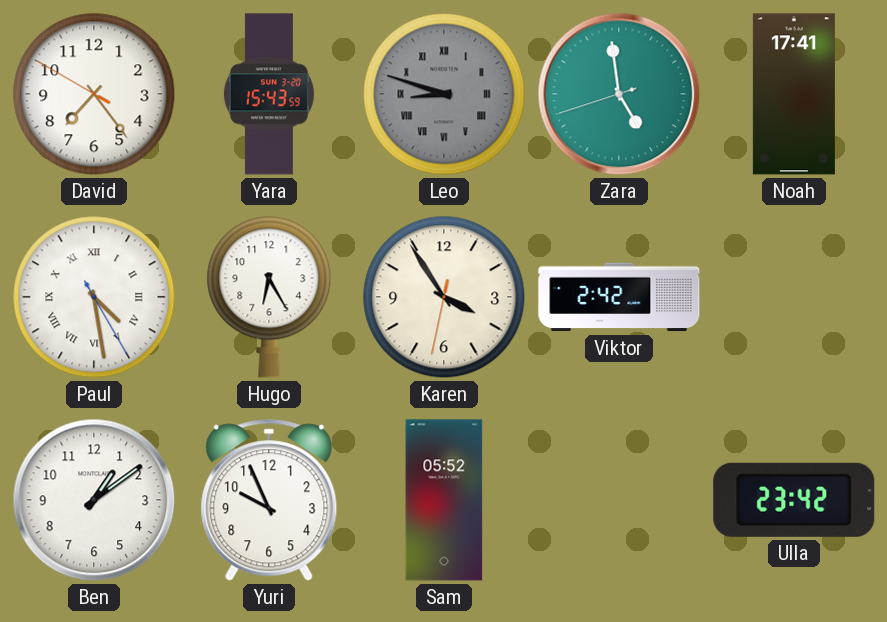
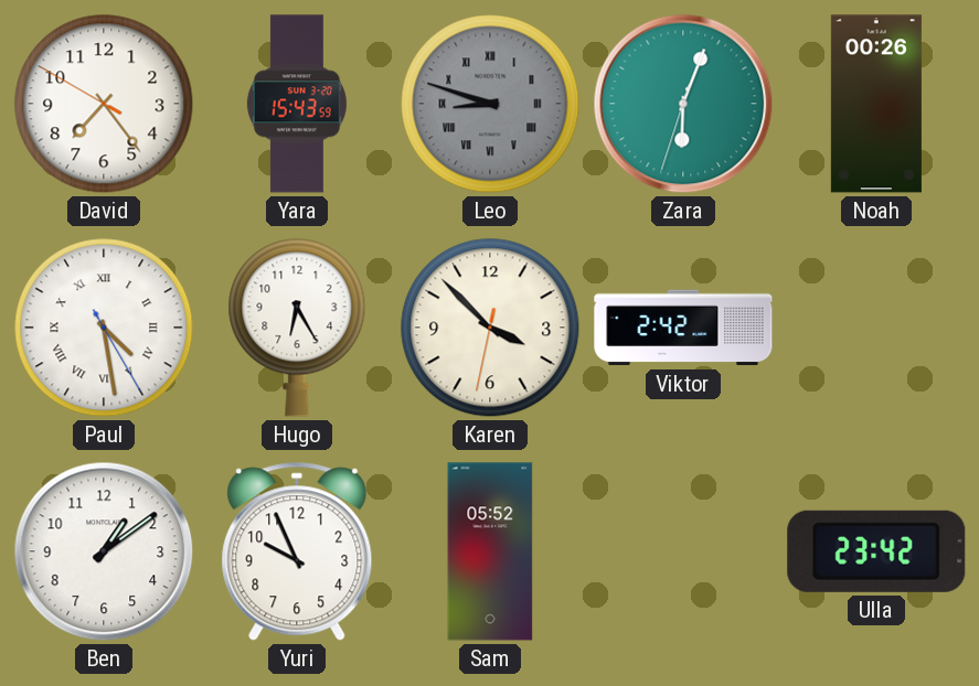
Zara: 4:58 -> 6:03 (683, 104)
Noah: 17:41 -> 00:26 (876, 104)
Karen: 3:54 -> 3:52 (490, 328)
